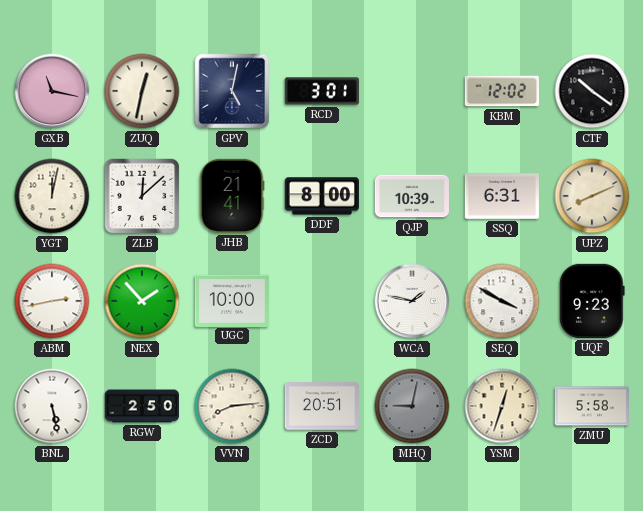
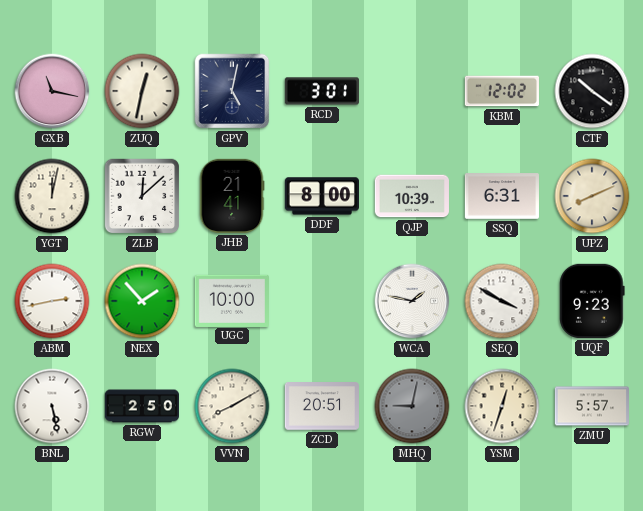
VVN: 8:14 -> 8:10 (232, 406)
ZMU: 5:58 -> 5:57 (591, 406)
